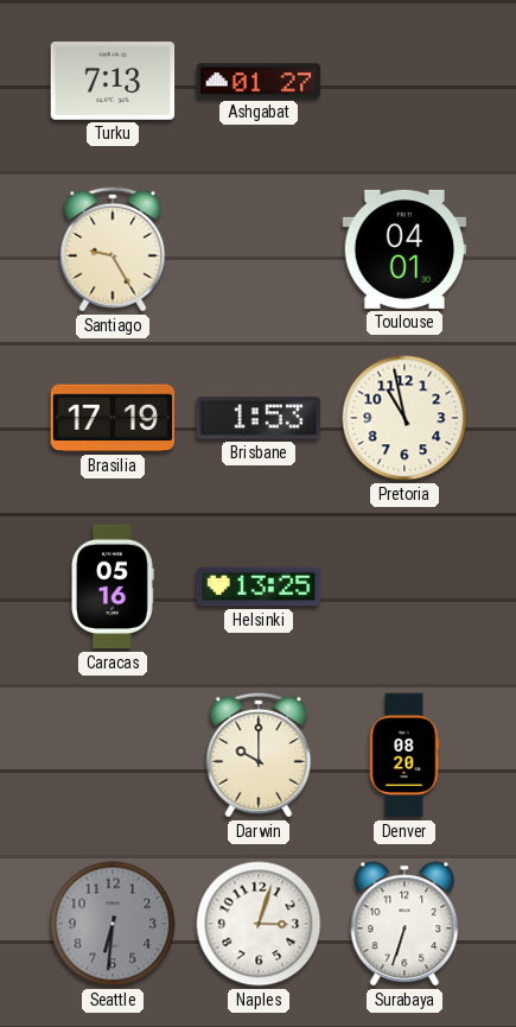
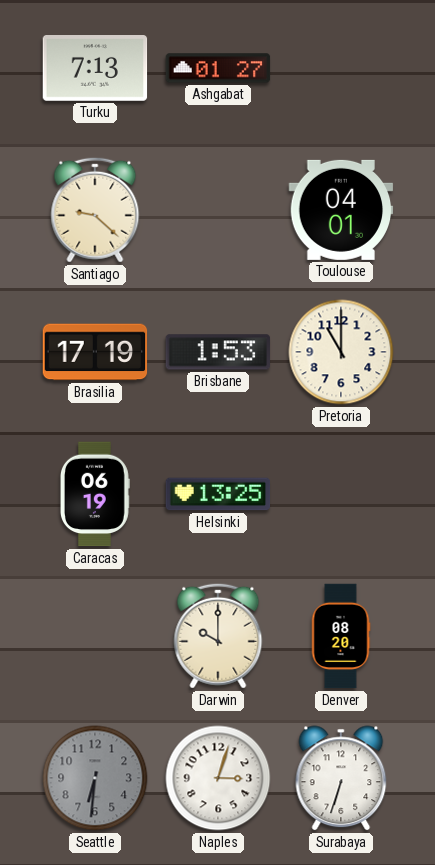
Santiago: 9:25 -> 9:22 (95, 210)
Pretoria: 10:58 -> 11:00 (341, 352)
Caracas: 05:16 -> 06:19 (94, 494)
